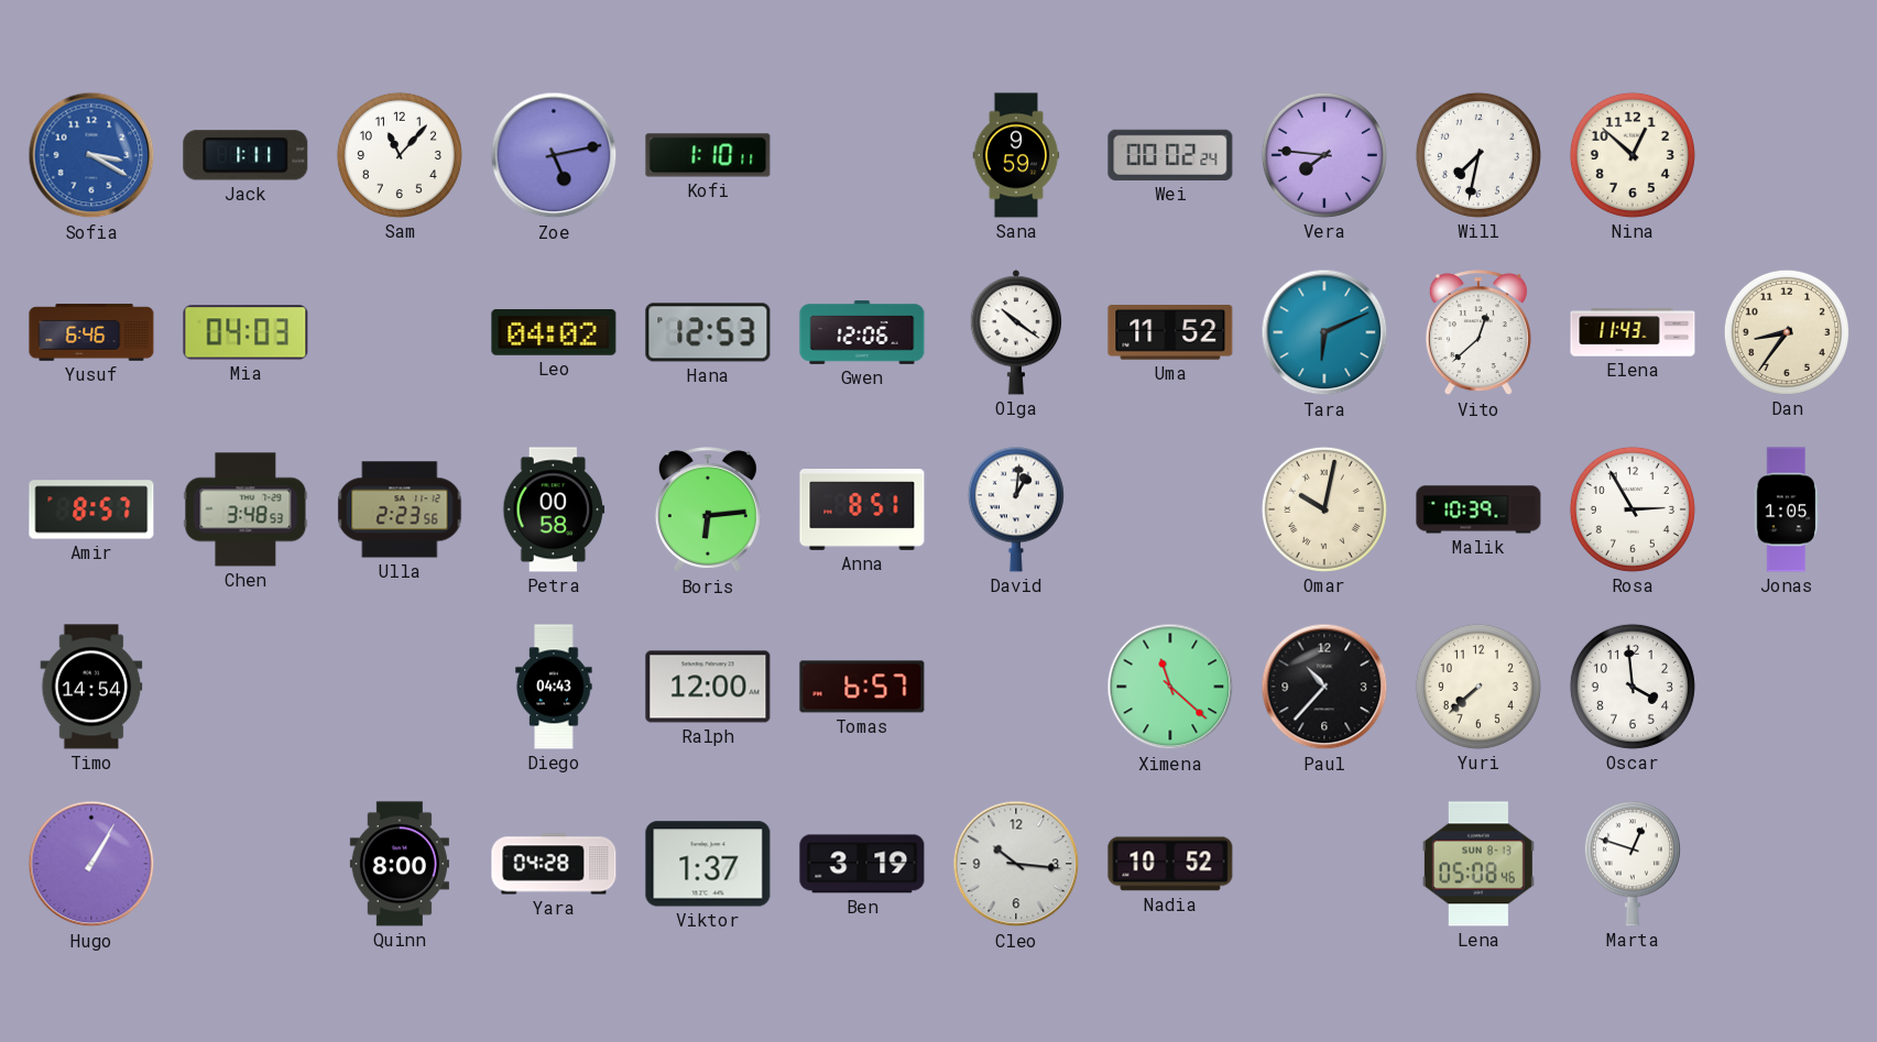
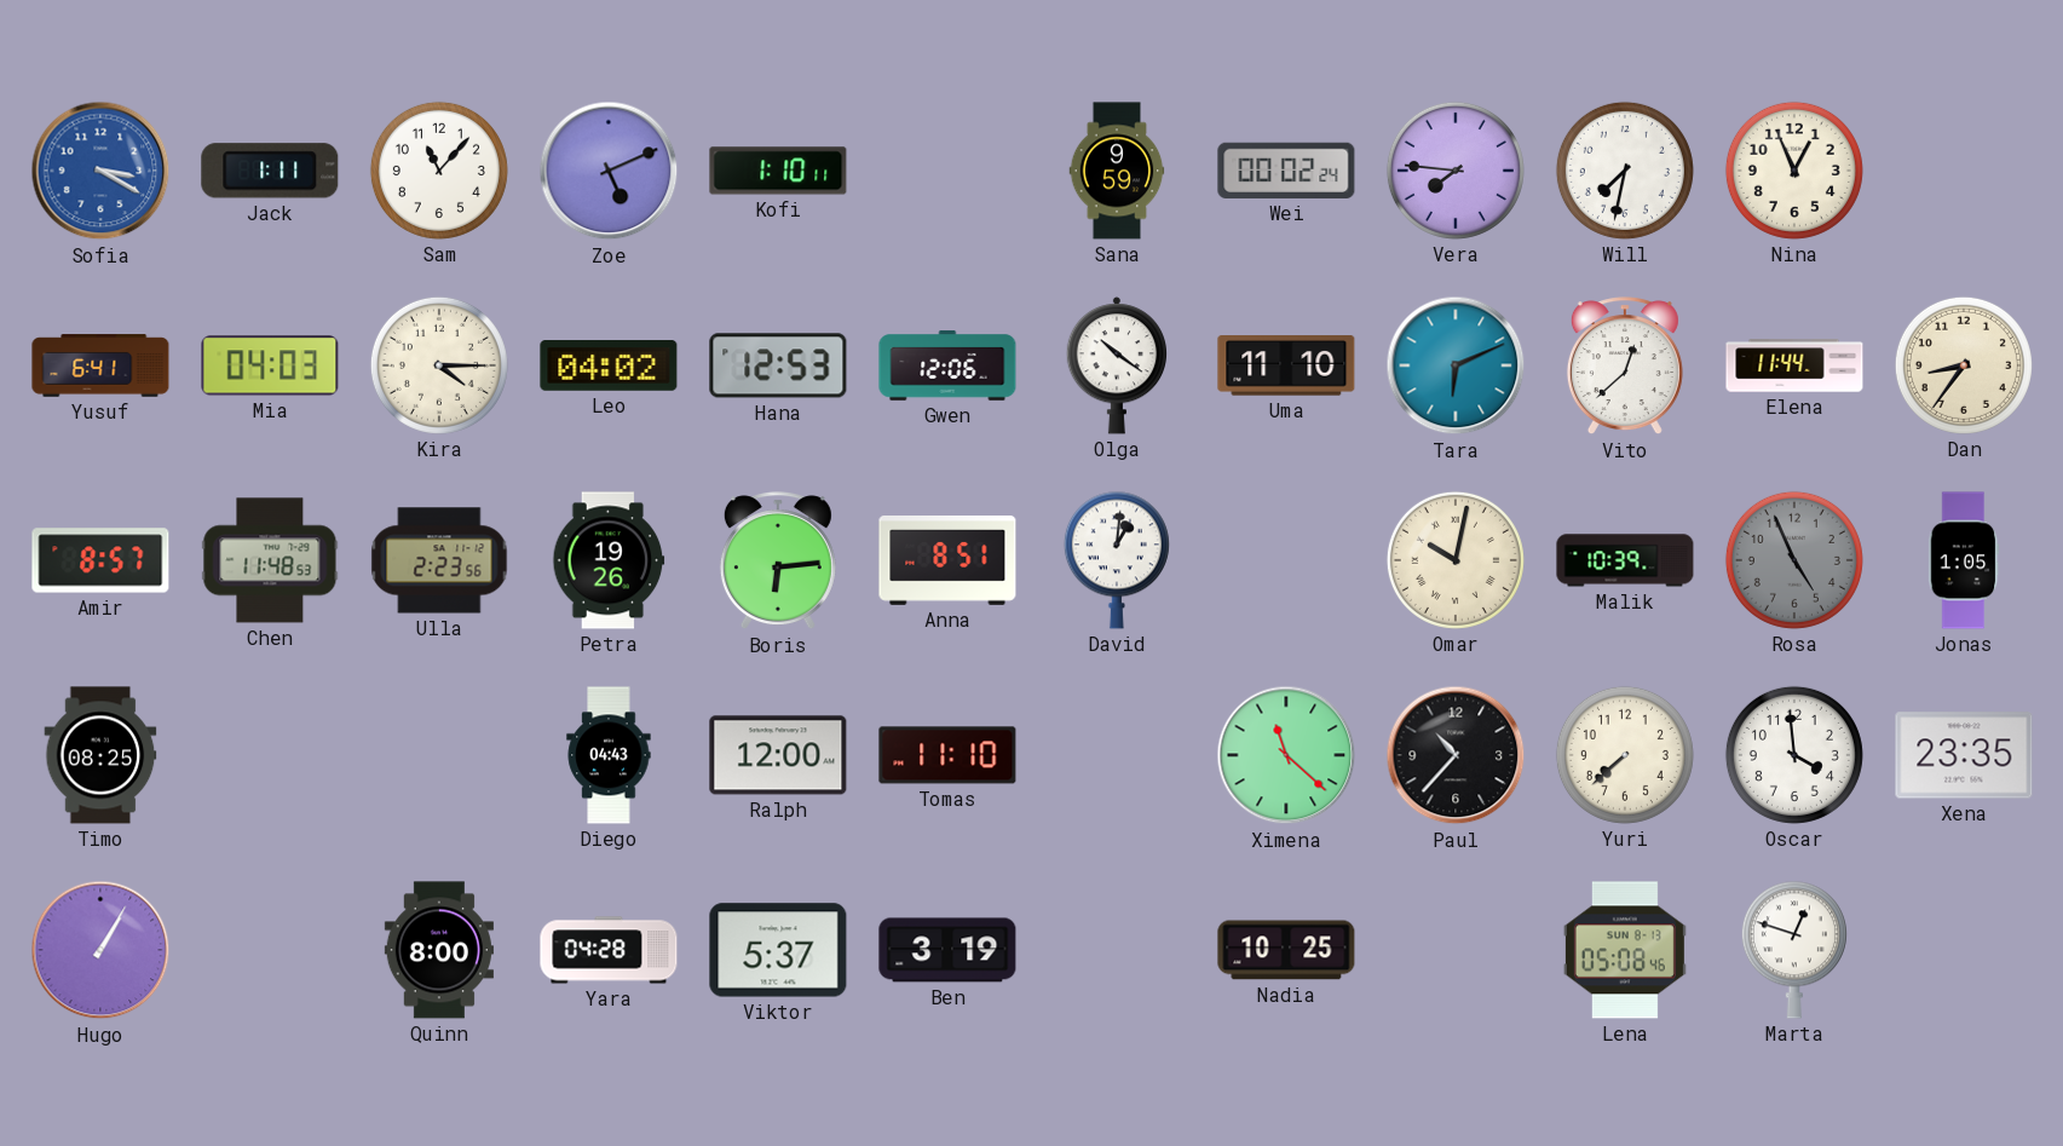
Zoe: 5:13 -> 5:11 (609, 171)
Nina: 12:52 -> 12:56 (1794, 171)
Yusuf: 6:46 -> 6:41 (100, 365)
Kira: none -> 4:15 (439, 365)
Uma: 11:52 -> 11:10 (1286, 365)
Elena: 11:43 -> 11:44 (1794, 365)
Chen: 3:48 -> 11:48 (270, 560)
Petra: 00:58 -> 19:26 (609, 560)
Rosa: 2:55 -> 4:56 (1794, 560)
Rosa dial: white -> grey (1794, 560)
Timo: 14:54 -> 08:25 (100, 755)
Tomas: 6:57 -> 11:10 (947, 755)
Xena: none -> 23:35 (1964, 755)
Viktor: 1:37 -> 5:37 (778, 950)
Cleo: 10:16 -> none (1016, 864)
Nadia: 10:52 -> 10:25 (1286, 950)
